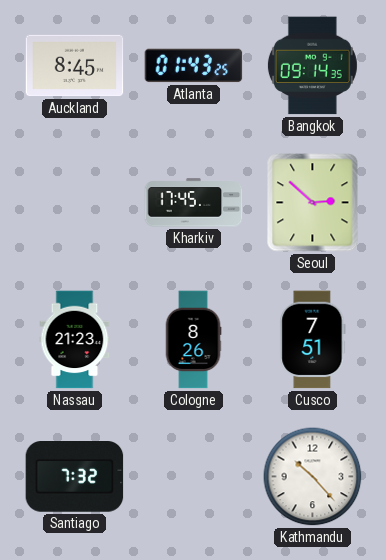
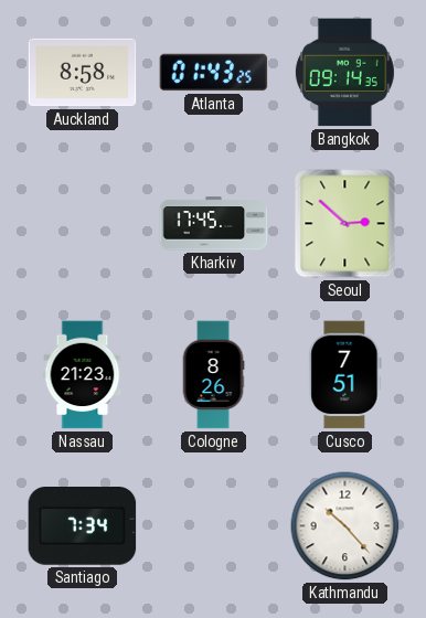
Auckland: 8:45 -> 8:58 (83, 73)
Santiago: 7:32 -> 7:34 (83, 526)
